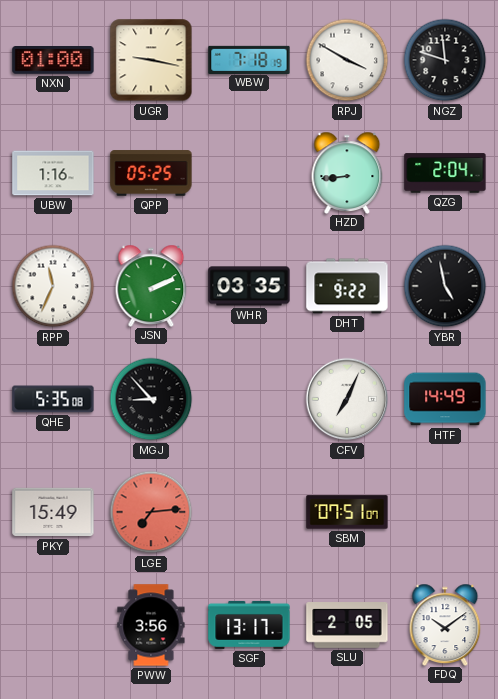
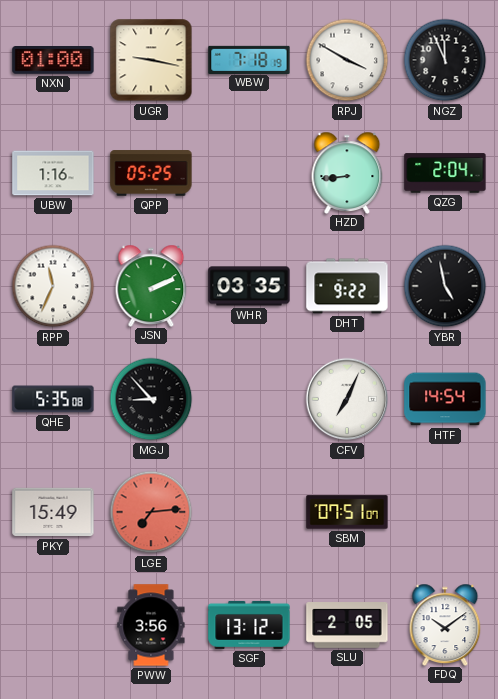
NGZ: 11:48 -> 11:56 (445, 60)
HTF: 14:49 -> 14:54 (445, 399)
SGF: 13:17 -> 13:12 (249, 625)
